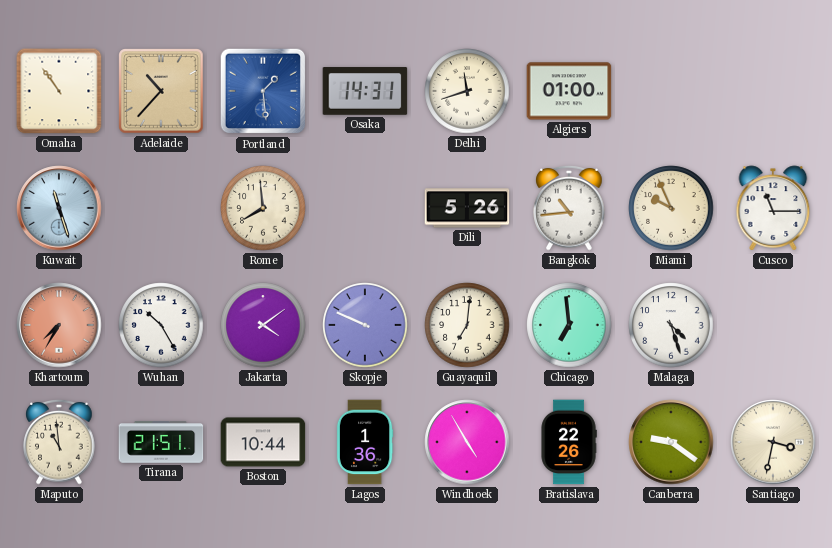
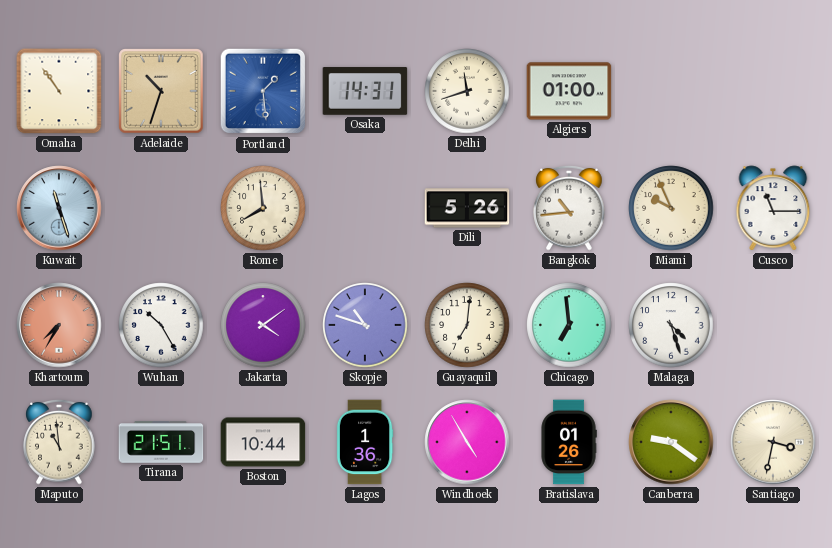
Adelaide: 10:37 -> 10:33 (161, 91)
Skopje: 9:49 -> 10:48 (365, 325)
Bratislava: 22:26 -> 01:26 (569, 442)
